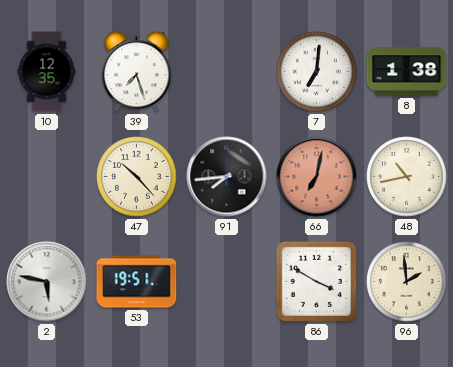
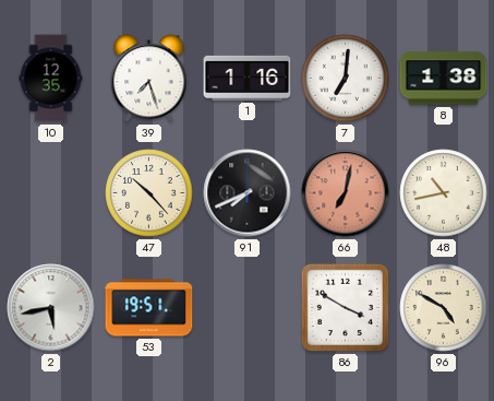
1: none -> 1:16 (248, 78)
91: 7:44 -> 7:41 (248, 193)
2: 5:47 -> 5:43 (51, 308)
96: 1:59 -> 4:50 (444, 308)
